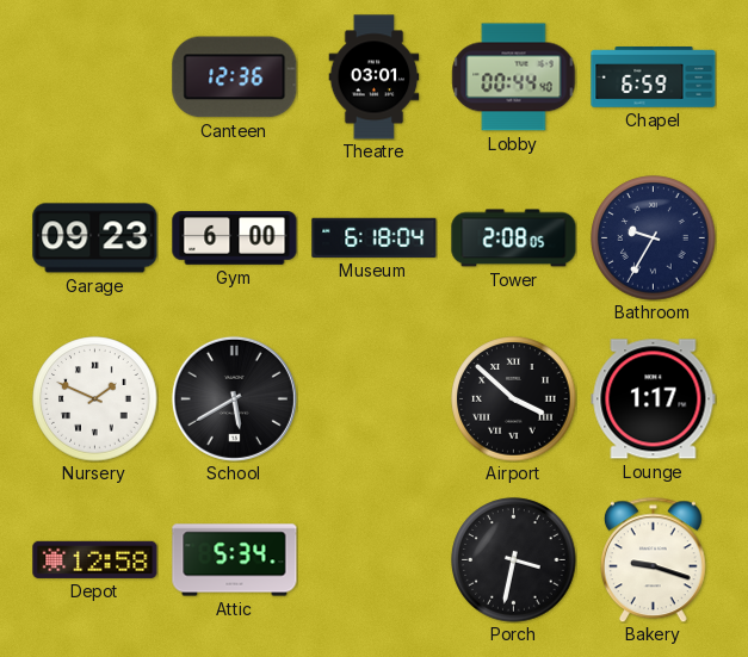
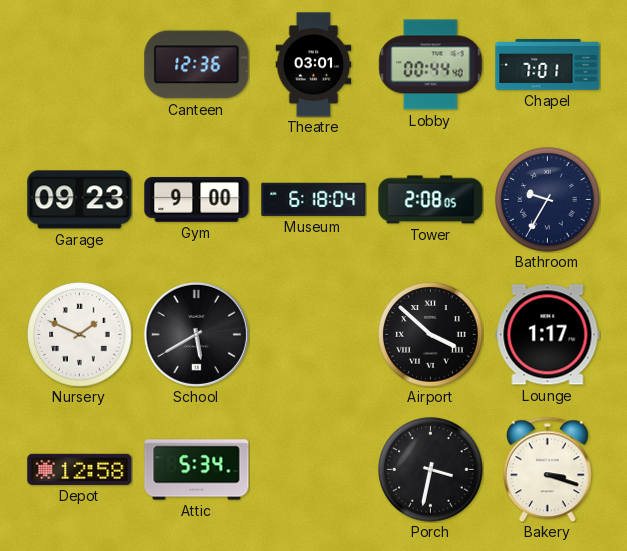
Chapel: 6:59 -> 7:01 (548, 65)
Gym: 6:00 -> 9:00 (197, 200)
Bakery: 9:18 -> 3:18 (547, 469)
